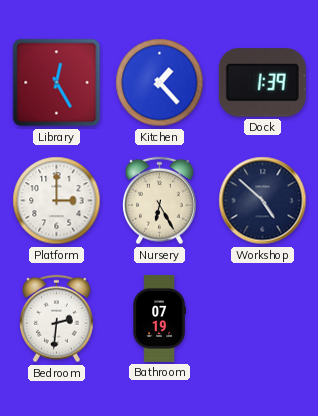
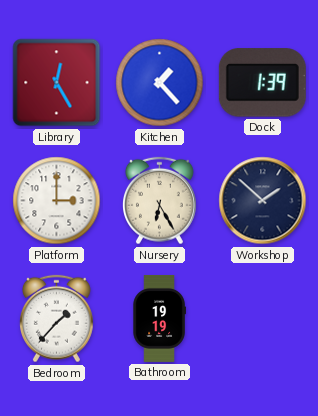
Workshop: 4:52 -> 1:52 (263, 201)
Bedroom: 2:31 -> 1:37 (57, 319)
Bathroom: 07:19 -> 19:19 (159, 318)
